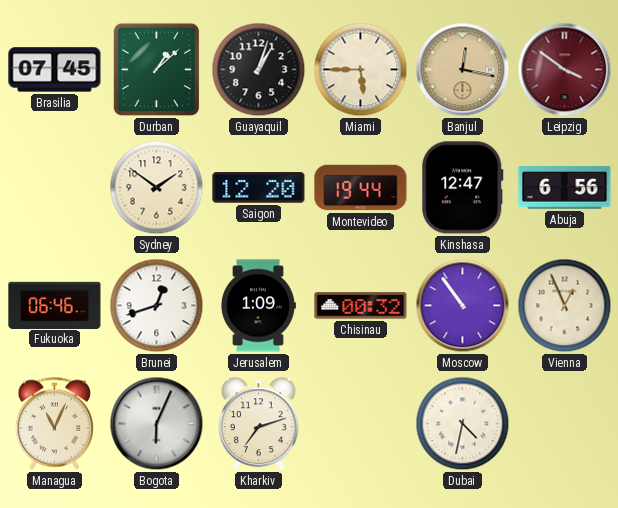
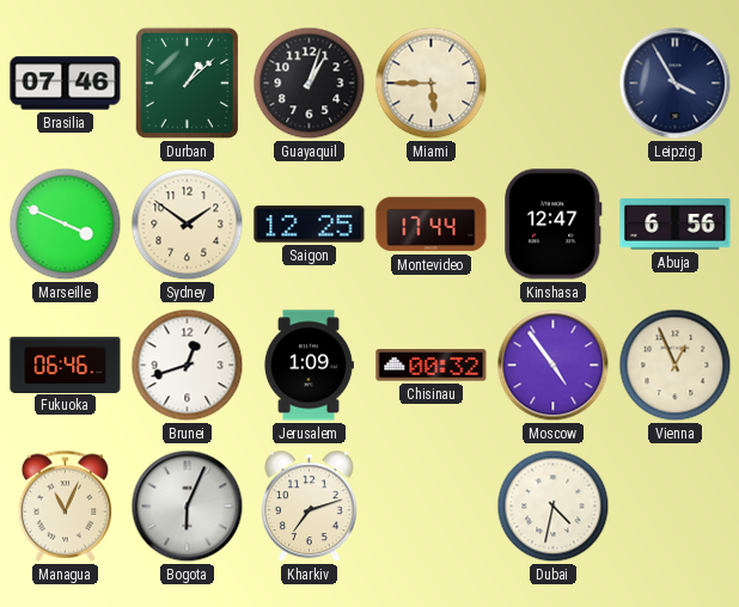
Brasilia: 07:45 -> 07:46 (66, 84)
Banjul: 12:17 -> none (463, 70)
Leipzig: 3:51 -> 3:55 (676, 84)
Leipzig dial: burgundy -> navy (676, 84)
Marseille: none -> 3:49 (66, 225)
Saigon: 12:20 -> 12:25 (310, 225)
Montevideo: 19:44 -> 17:44 (432, 225)
Moscow: 10:54 -> 4:54 (554, 366)
